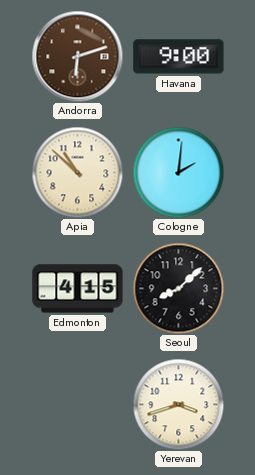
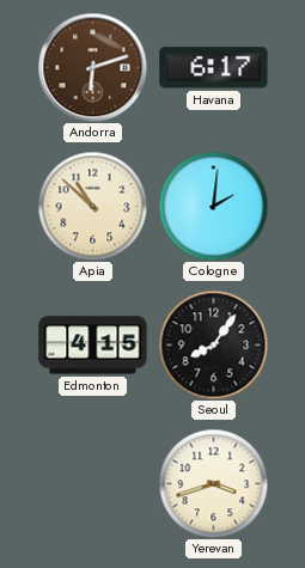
Havana: 9:00 -> 6:17 (214, 68)
Seoul: 8:08 -> 8:06 (213, 344)
